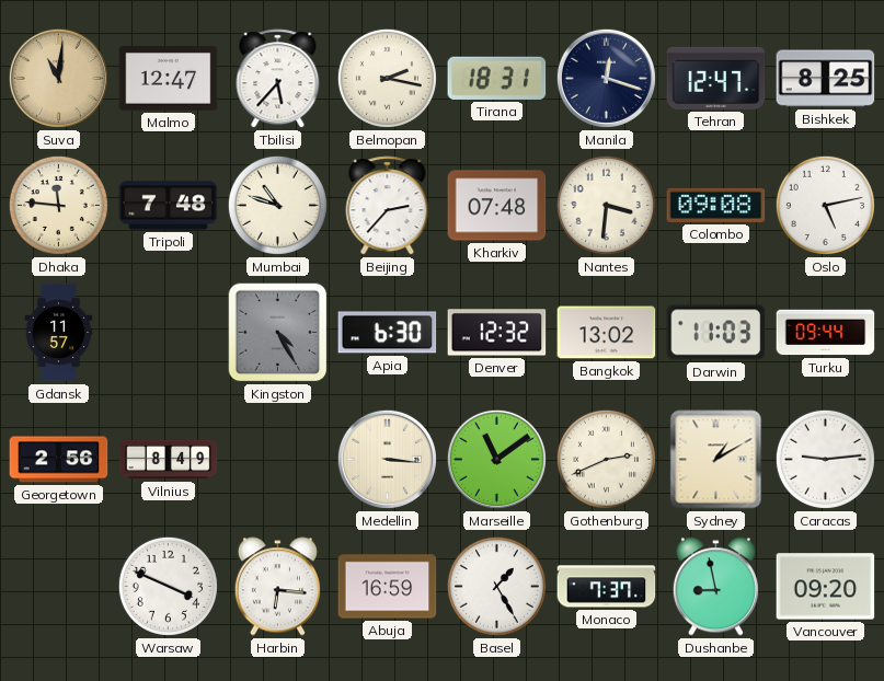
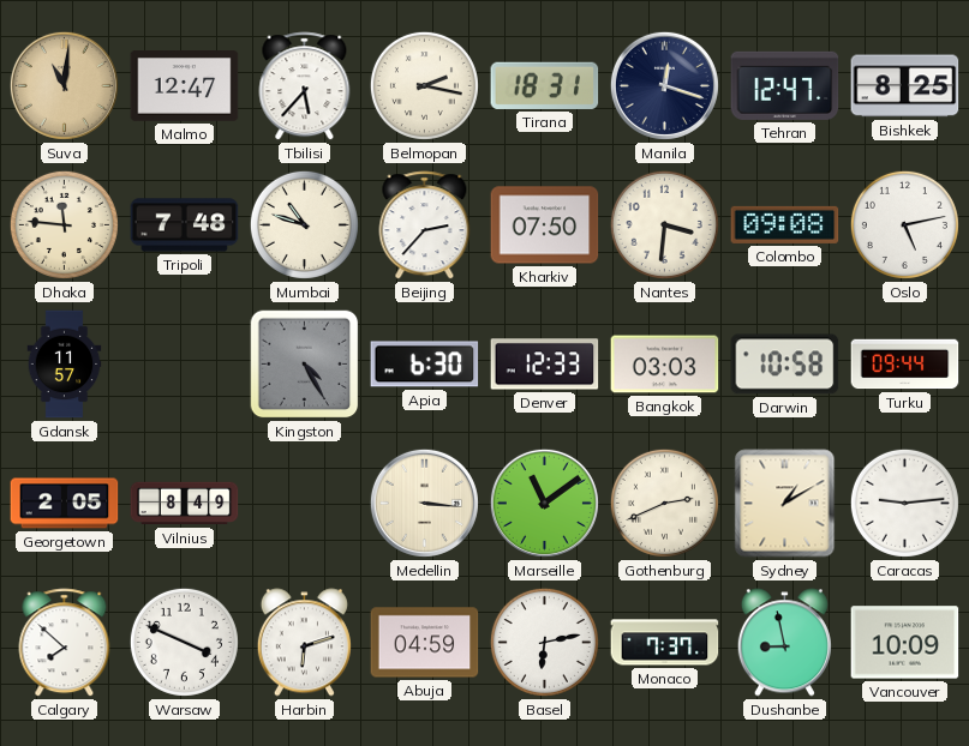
Kharkiv: 07:48 -> 07:50 (545, 225)
Denver: 12:32 -> 12:33 (545, 365)
Bangkok: 13:02 -> 03:03 (665, 365)
Darwin: 11:03 -> 10:58 (785, 365)
Georgetown: 2:56 -> 2:05 (65, 504)
Calgary: none -> 7:52 (65, 643)
Harbin: 6:16 -> 6:12 (304, 643)
Abuja: 16:59 -> 04:59 (425, 643)
Basel: 1:25 -> 6:13 (544, 642)
Vancouver: 09:20 -> 10:09 (905, 643)
